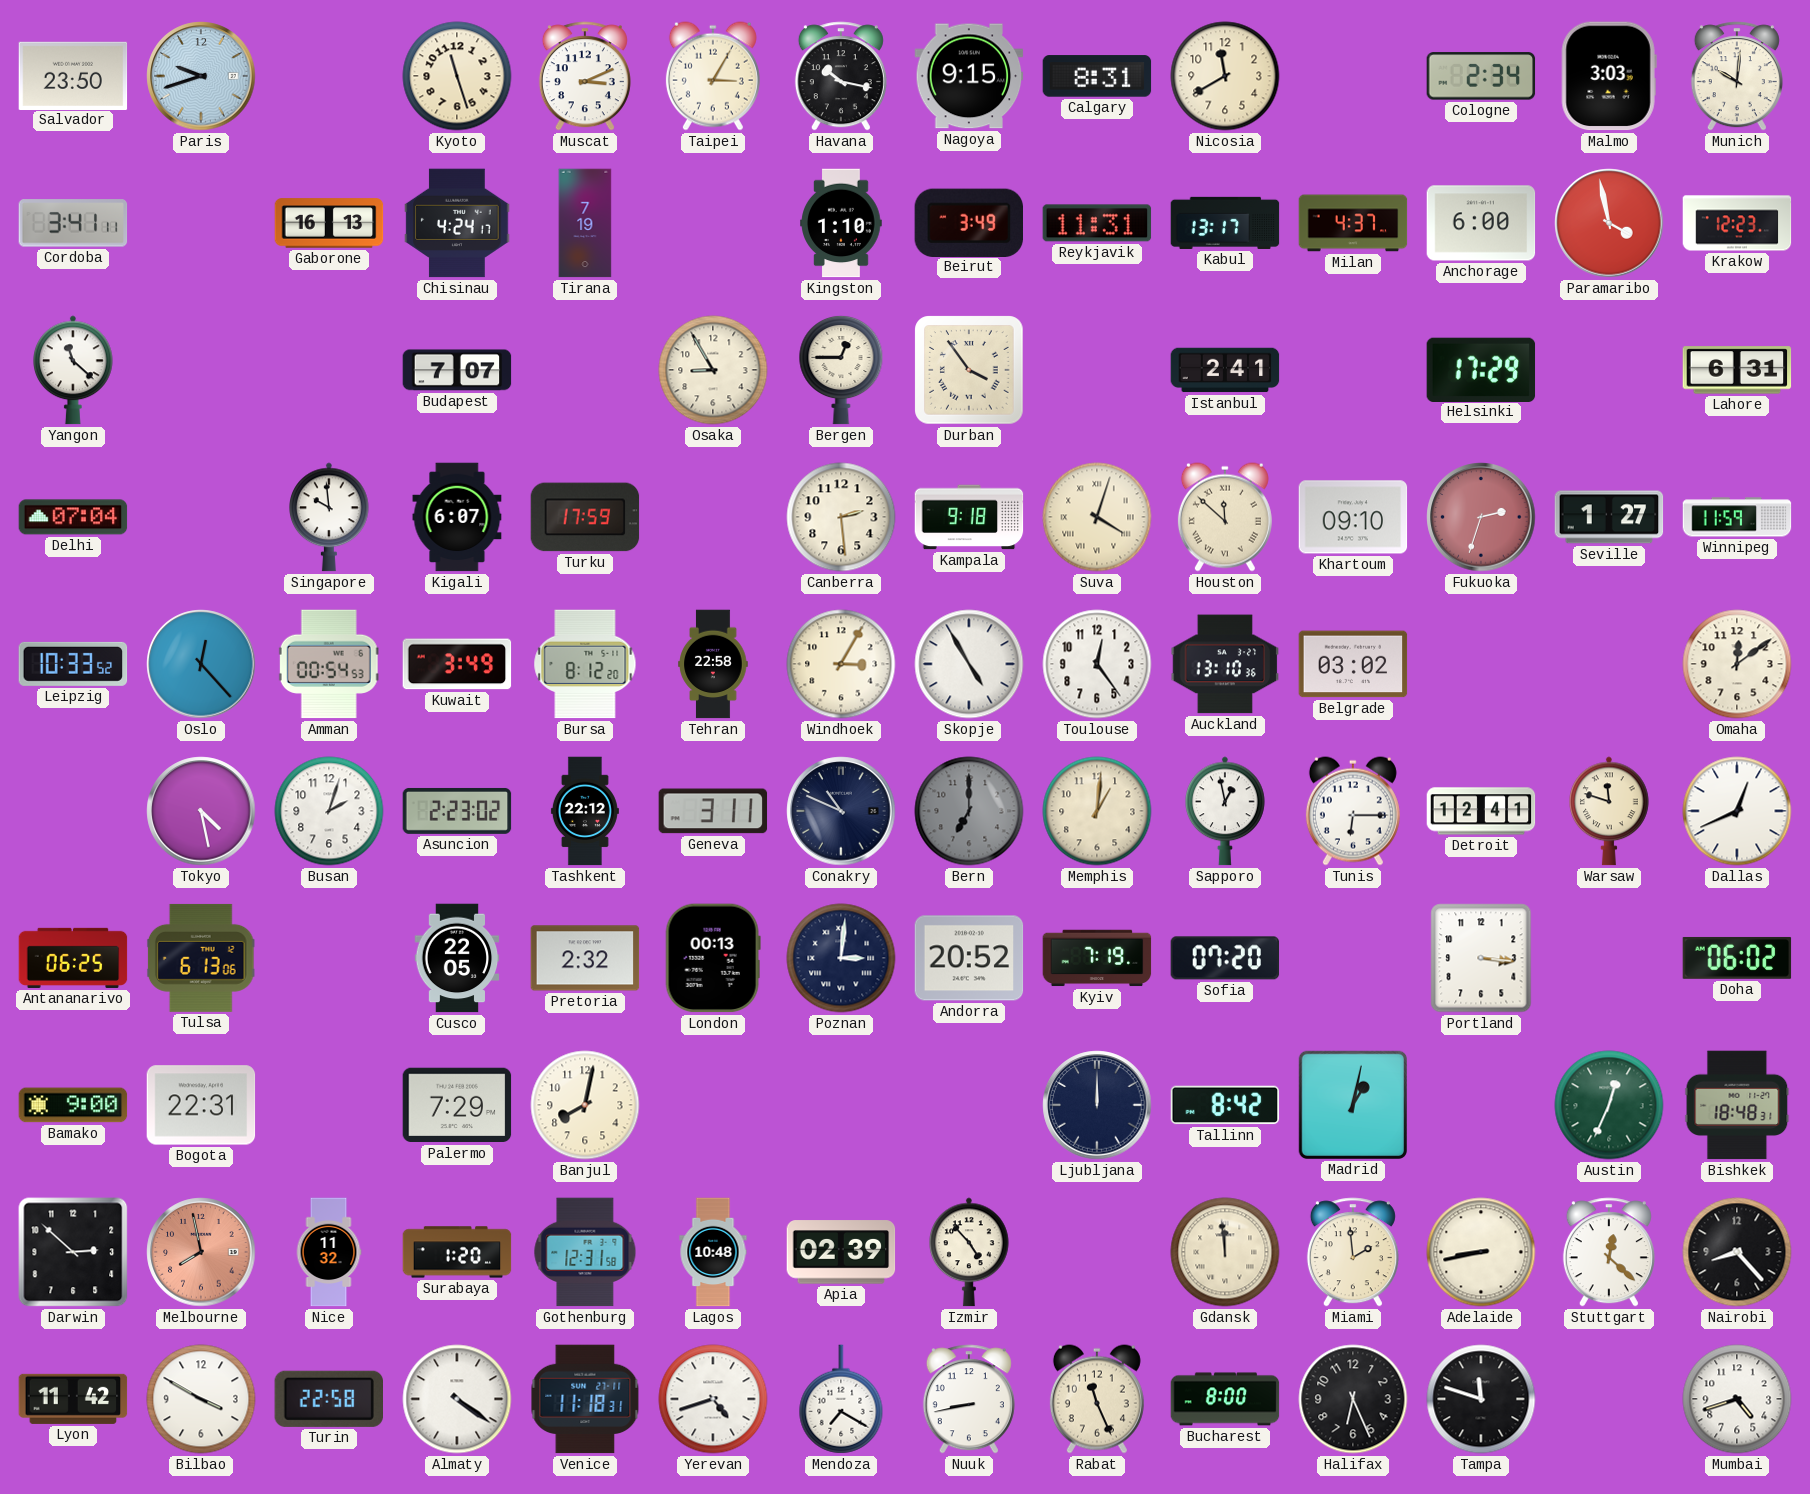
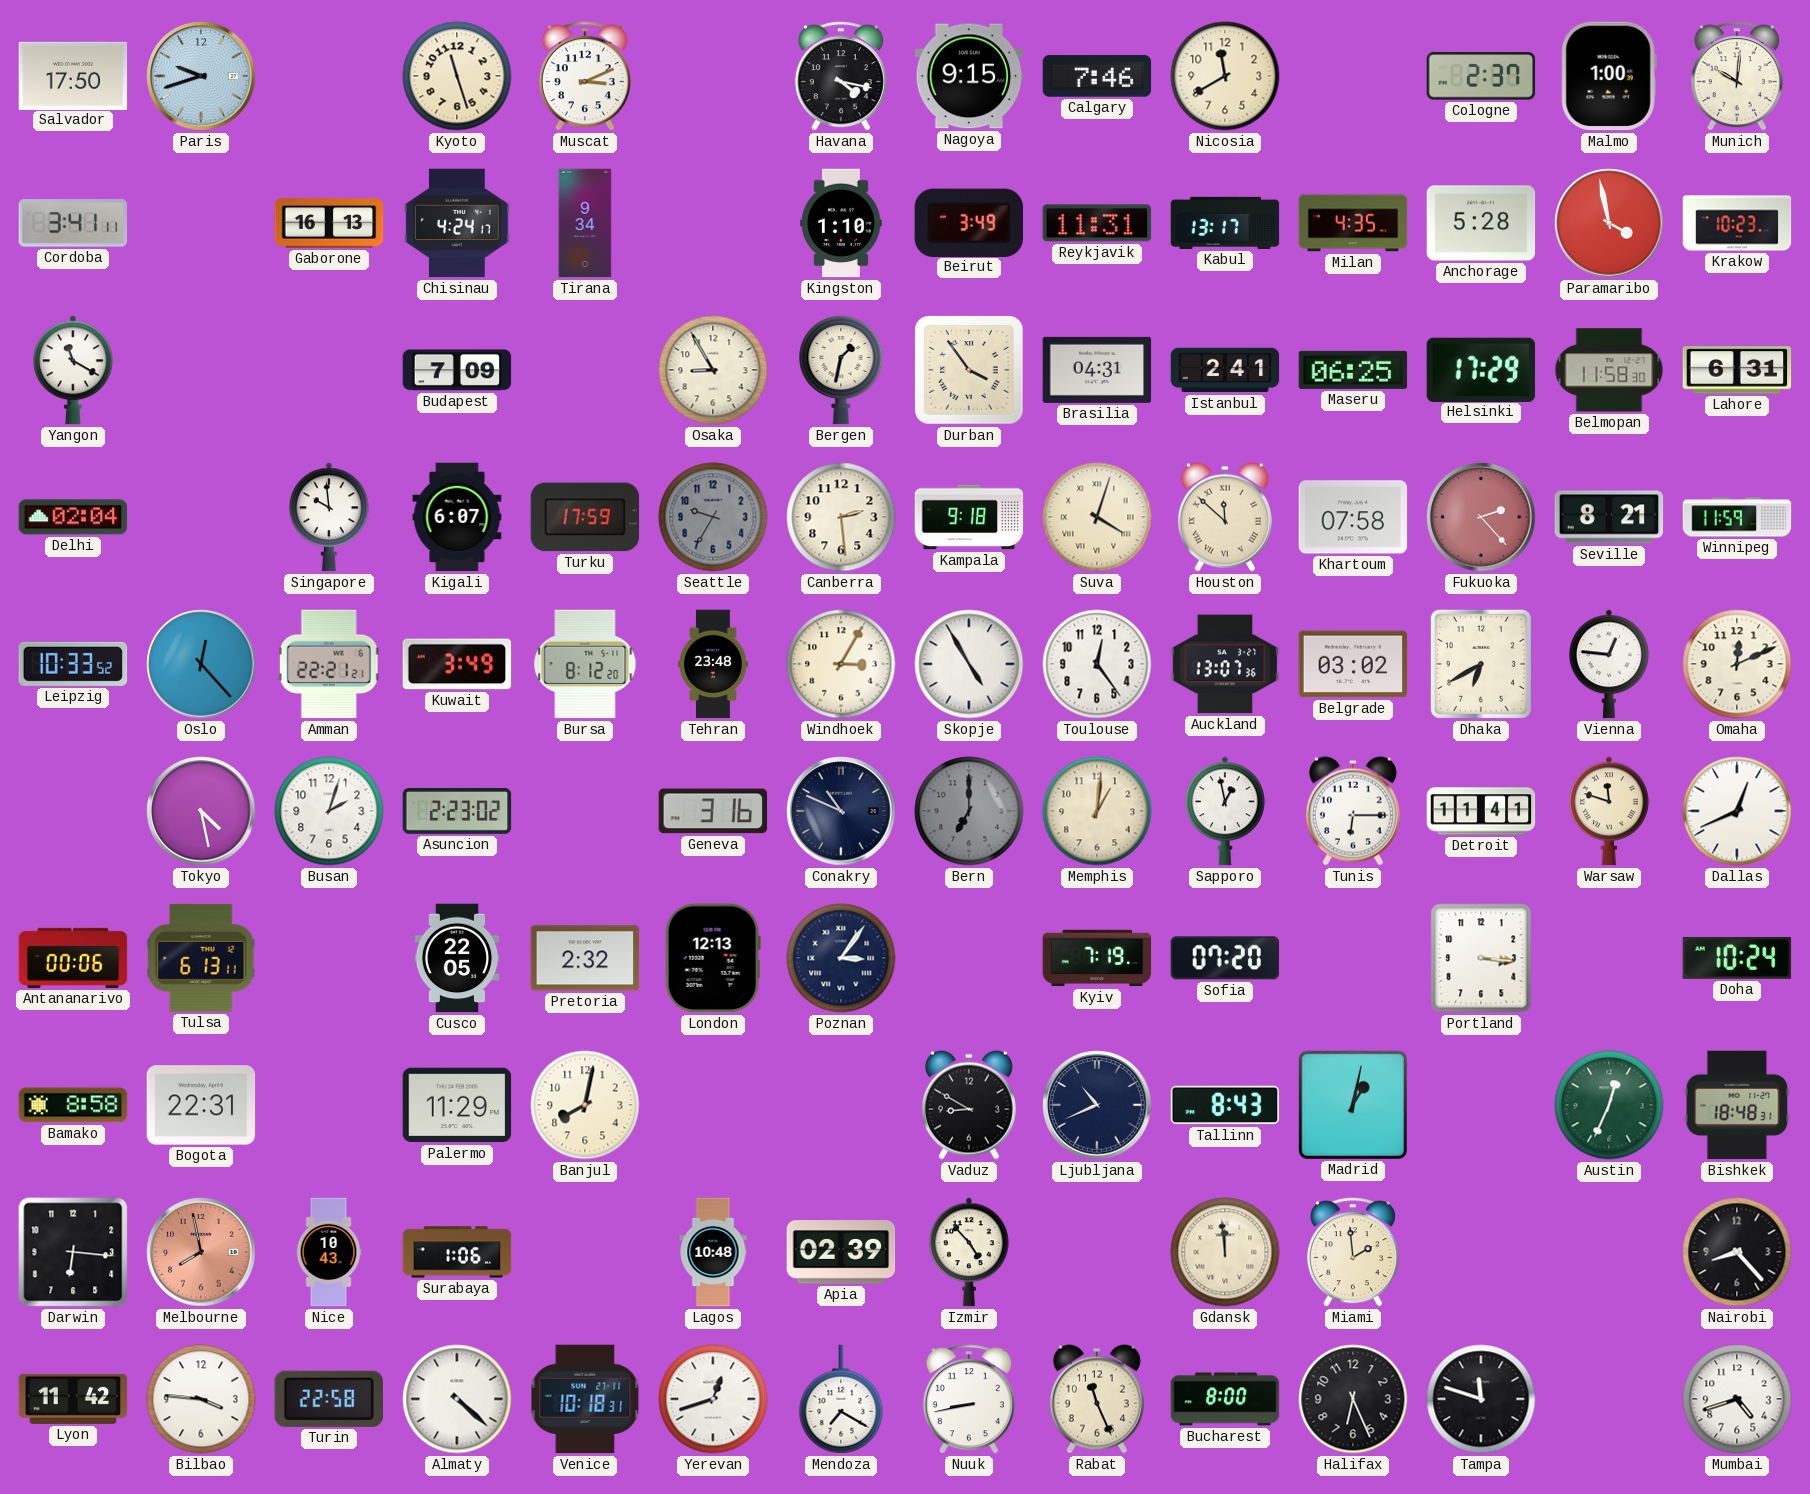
Salvador: 23:50 -> 17:50 (73, 75)
Taipei: 3:05 -> none (713, 76)
Havana: 10:17 -> 4:17 (841, 76)
Calgary: 8:31 -> 7:46 (1097, 76)
Cologne: 2:34 -> 2:37 (1481, 76)
Malmo: 3:03 -> 1:00 (1609, 76)
Tirana: 7:19 -> 9:34 (585, 223)
Milan: 4:37 -> 4:35 (1353, 223)
Anchorage: 6:00 -> 5:28 (1481, 223)
Krakow: 12:23 -> 10:23 (1737, 223)
Yangon: 11:22 -> 11:20 (74, 370)
Budapest: 7:07 -> 7:09 (457, 370)
Bergen: 12:45 -> 1:32 (841, 370)
Brasilia: none -> 04:31 (1097, 370)
Maseru: none -> 06:25 (1353, 370)
Belmopan: none -> 11:58 (1609, 370)
Delhi: 07:04 -> 02:04 (73, 517)
Seattle: none -> 9:35 (713, 517)
Khartoum: 09:10 -> 07:58 (1353, 517)
Fukuoka: 2:33 -> 2:23 (1481, 517)
Seville: 1:27 -> 8:21 (1609, 517)
Amman: 00:54 -> 22:21 (329, 664)
Tehran: 22:58 -> 23:48 (713, 664)
Auckland: 13:10 -> 13:07 (1225, 664)
Dhaka: none -> 6:40 (1481, 664)
Vienna: none -> 12:46 (1610, 664)
Omaha: 12:09 -> 12:11 (1737, 664)
Tashkent: 22:12 -> none (585, 811)
Geneva: 3:11 -> 3:16 (713, 811)
Detroit: 12:41 -> 11:41 (1481, 811)
Antananarivo: 06:25 -> 00:06 (73, 958)
Tulsa: 6:13:06 -> 6:13:11 (201, 958)
London: 00:13 -> 12:13 (713, 958)
Poznan: 3:01 -> 3:06 (841, 958)
Andorra: 20:52 -> none (969, 958)
Doha: 06:02 -> 10:24 (1737, 958)
Bamako: 9:00 -> 8:58 (73, 1105)
Palermo: 7:29 -> 11:29 (457, 1105)
Vaduz: none -> 8:50 (969, 1105)
Ljubljana: 12:00 -> 10:41 (1097, 1105)
Tallinn: 8:42 -> 8:43 (1225, 1105)
Darwin: 2:52 -> 6:16 (73, 1252)
Nice: 11:32 -> 10:43 (329, 1252)
Surabaya: 1:20 -> 1:06 (457, 1252)
Gothenburg: 12:31 -> none (585, 1252)
Adelaide: 8:43 -> none (1481, 1252)
Stuttgart: 12:22 -> none (1609, 1252)
Bilbao: 3:50 -> 3:46 (201, 1399)
Almaty: 4:21 -> 4:22 (457, 1399)
Venice: 11:18 -> 10:18 (585, 1399)
Yerevan: 4:42 -> 12:42 (713, 1399)
